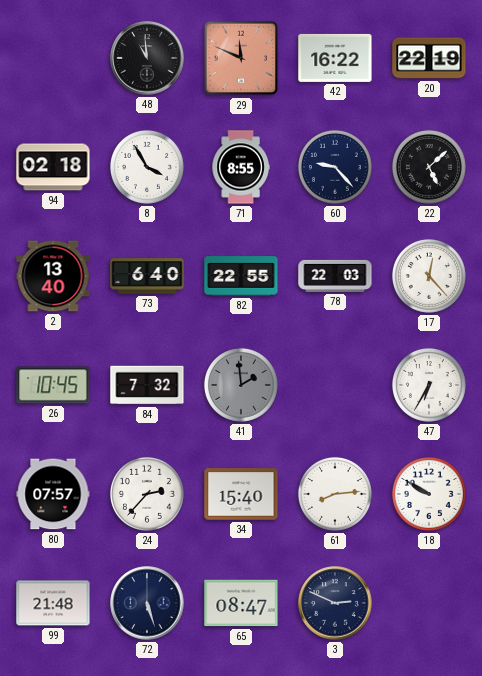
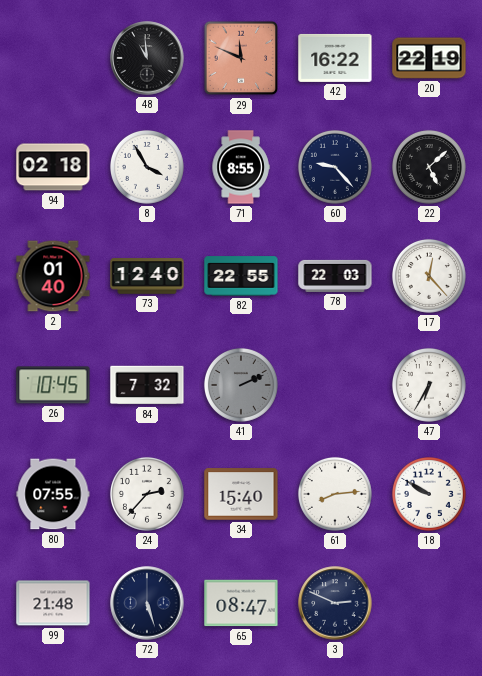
2: 13:40 -> 01:40 (53, 276)
73: 6:40 -> 12:40 (147, 276)
41: 1:59 -> 2:11 (241, 385)
80: 07:57 -> 07:55 (53, 494)
